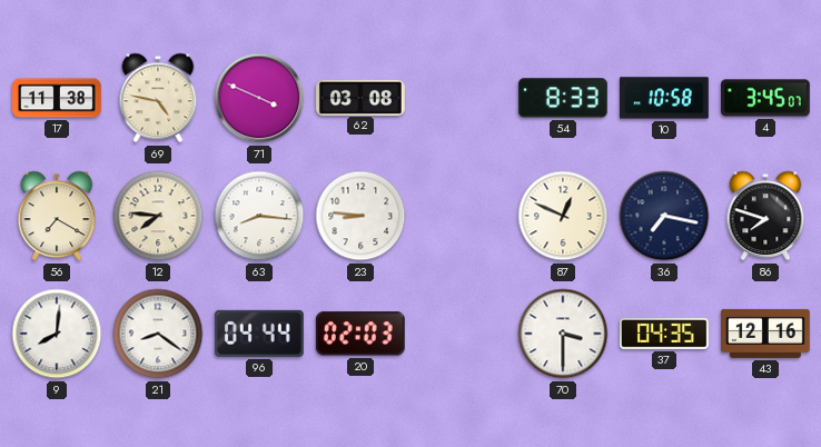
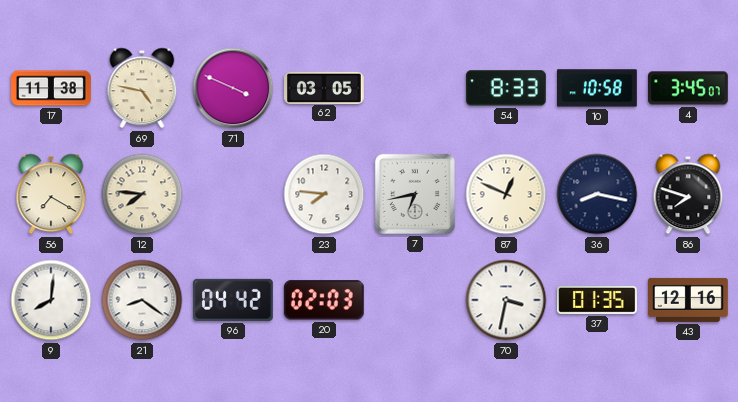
62: 03:08 -> 03:05 (325, 87)
63: 8:16 -> none (259, 216)
23: 8:46 -> 7:46 (324, 194)
7: none -> 6:43 (415, 194)
36: 7:17 -> 8:17 (597, 194)
96: 04:44 -> 04:42 (233, 300)
70: 3:30 -> 3:32 (506, 300)
37: 04:35 -> 01:35 (598, 300)
